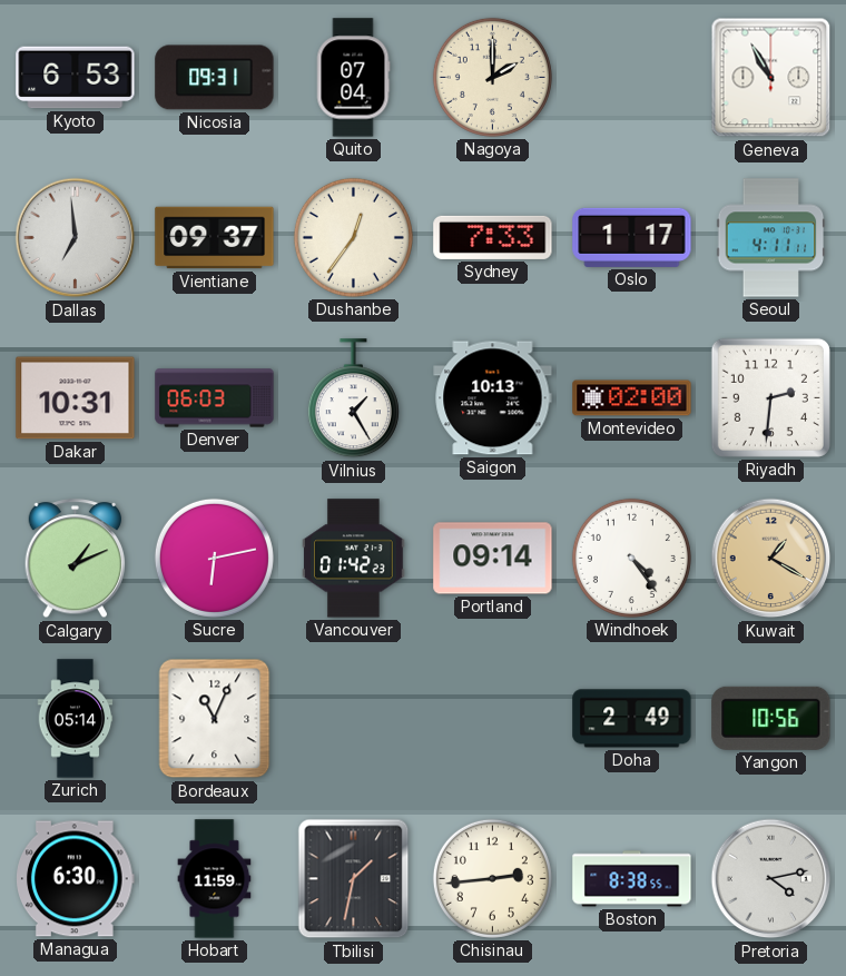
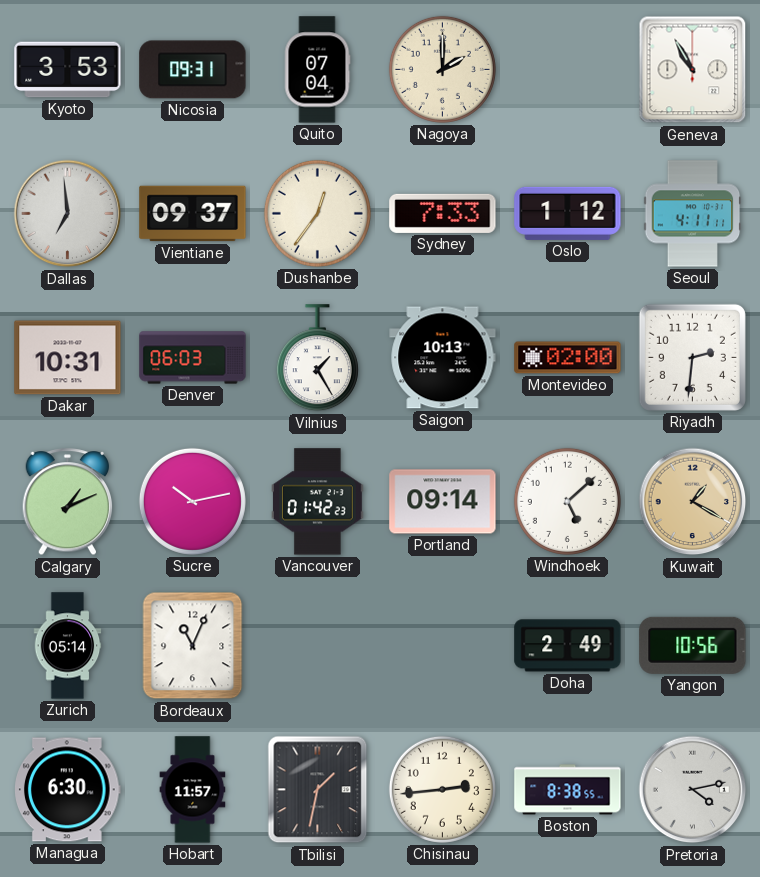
Kyoto: 6:53 -> 3:53 (68, 70)
Oslo: 1:17 -> 1:12 (568, 213)
Sucre: 6:13 -> 10:13 (192, 501)
Windhoek: 4:24 -> 5:08 (567, 501)
Hobart: 11:59 -> 11:57 (193, 790)
